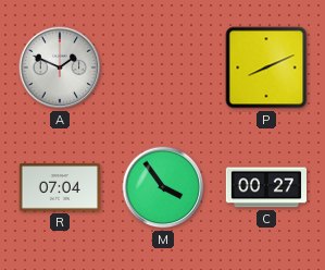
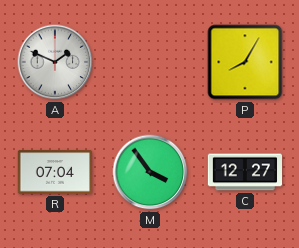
P: 8:11 -> 8:05 (245, 62)
C: 00:27 -> 12:27 (244, 172)
